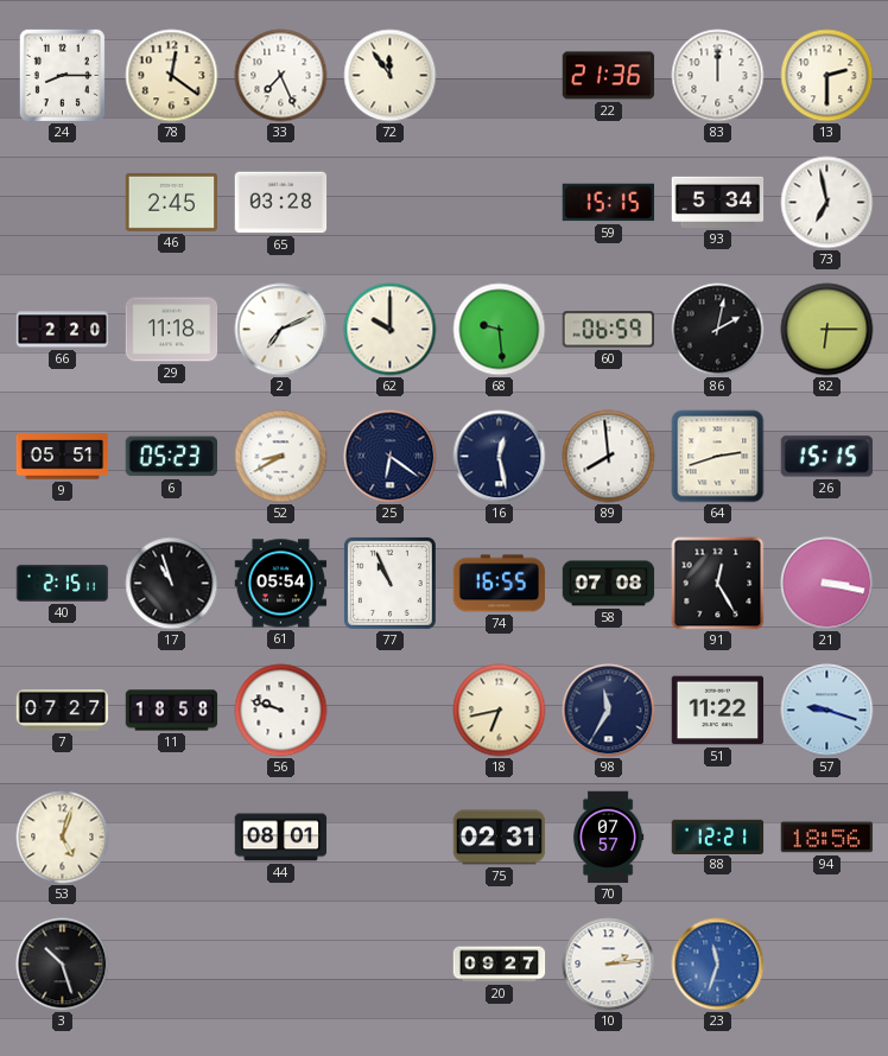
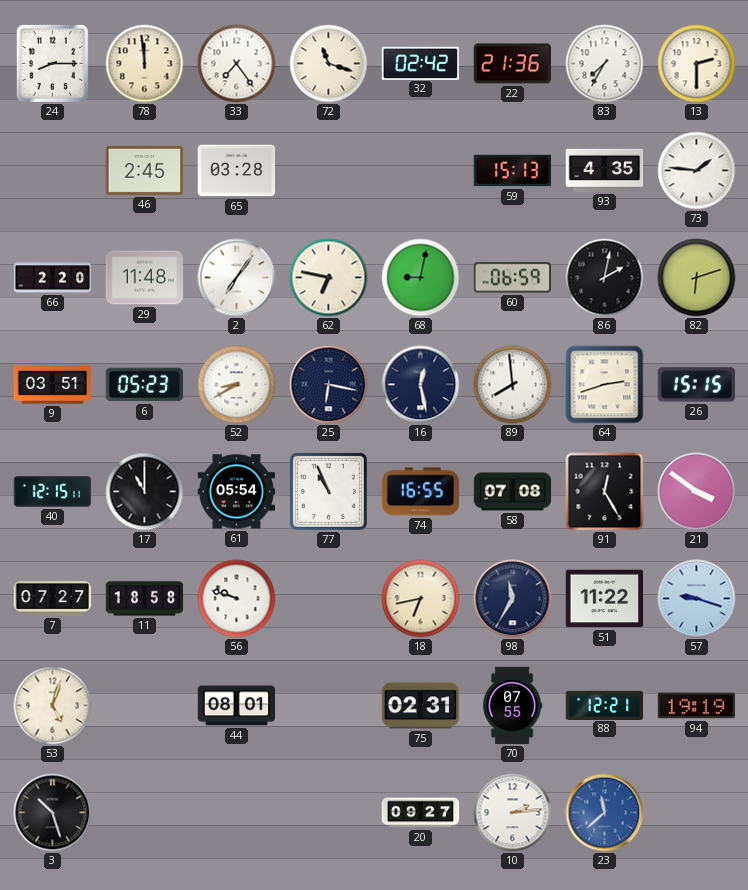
78: 12:21 -> 11:59 (145, 64)
33: 7:26 -> 7:24 (237, 64)
72: 11:54 -> 11:18 (329, 64)
32: none -> 02:42 (420, 63)
83: 12:00 -> 7:35 (605, 64)
59: 15:15 -> 15:13 (513, 171)
93: 5:34 -> 4:35 (605, 170)
73: 6:58 -> 1:46 (697, 171)
29: 11:18 -> 11:48 (145, 278)
2: 7:11 -> 7:06 (237, 278)
62: 10:00 -> 6:47 (329, 278)
68: 9:29 -> 9:02 (421, 278)
82: 6:15 -> 6:12 (697, 278)
9: 05:51 -> 03:51 (53, 385)
25: 6:21 -> 6:17 (329, 385)
40: 2:15 -> 12:15 (53, 491)
17: 10:57 -> 11:00 (145, 492)
21: 3:17 -> 3:51 (697, 492)
70: 07:57 -> 07:55 (512, 706)
94: 18:56 -> 19:19 (697, 706)
23: 11:33 -> 11:38 (605, 813)
